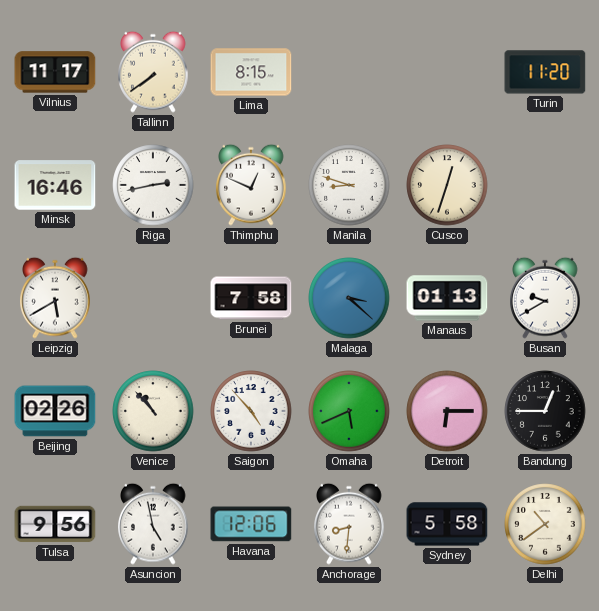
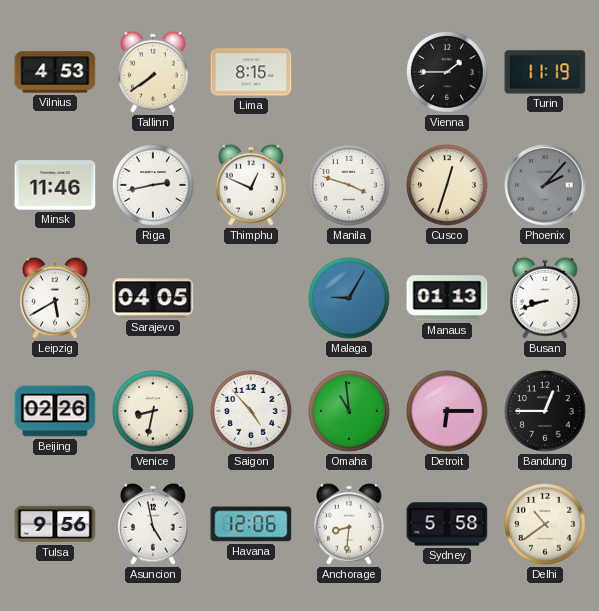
Vilnius: 11:17 -> 4:53 (55, 72)
Vienna: none -> 1:45 (447, 72)
Turin: 11:20 -> 11:19 (545, 72)
Minsk: 16:46 -> 11:46 (55, 185)
Manila: 8:48 -> 3:48 (349, 185)
Phoenix: none -> 2:07 (545, 185)
Sarajevo: none -> 04:05 (153, 298)
Brunei: 7:58 -> none (251, 298)
Malaga: 3:22 -> 9:05 (349, 298)
Busan: 9:40 -> 8:42 (545, 298)
Venice: 10:53 -> 8:32 (153, 411)
Omaha: 5:41 -> 10:59 (349, 411)
